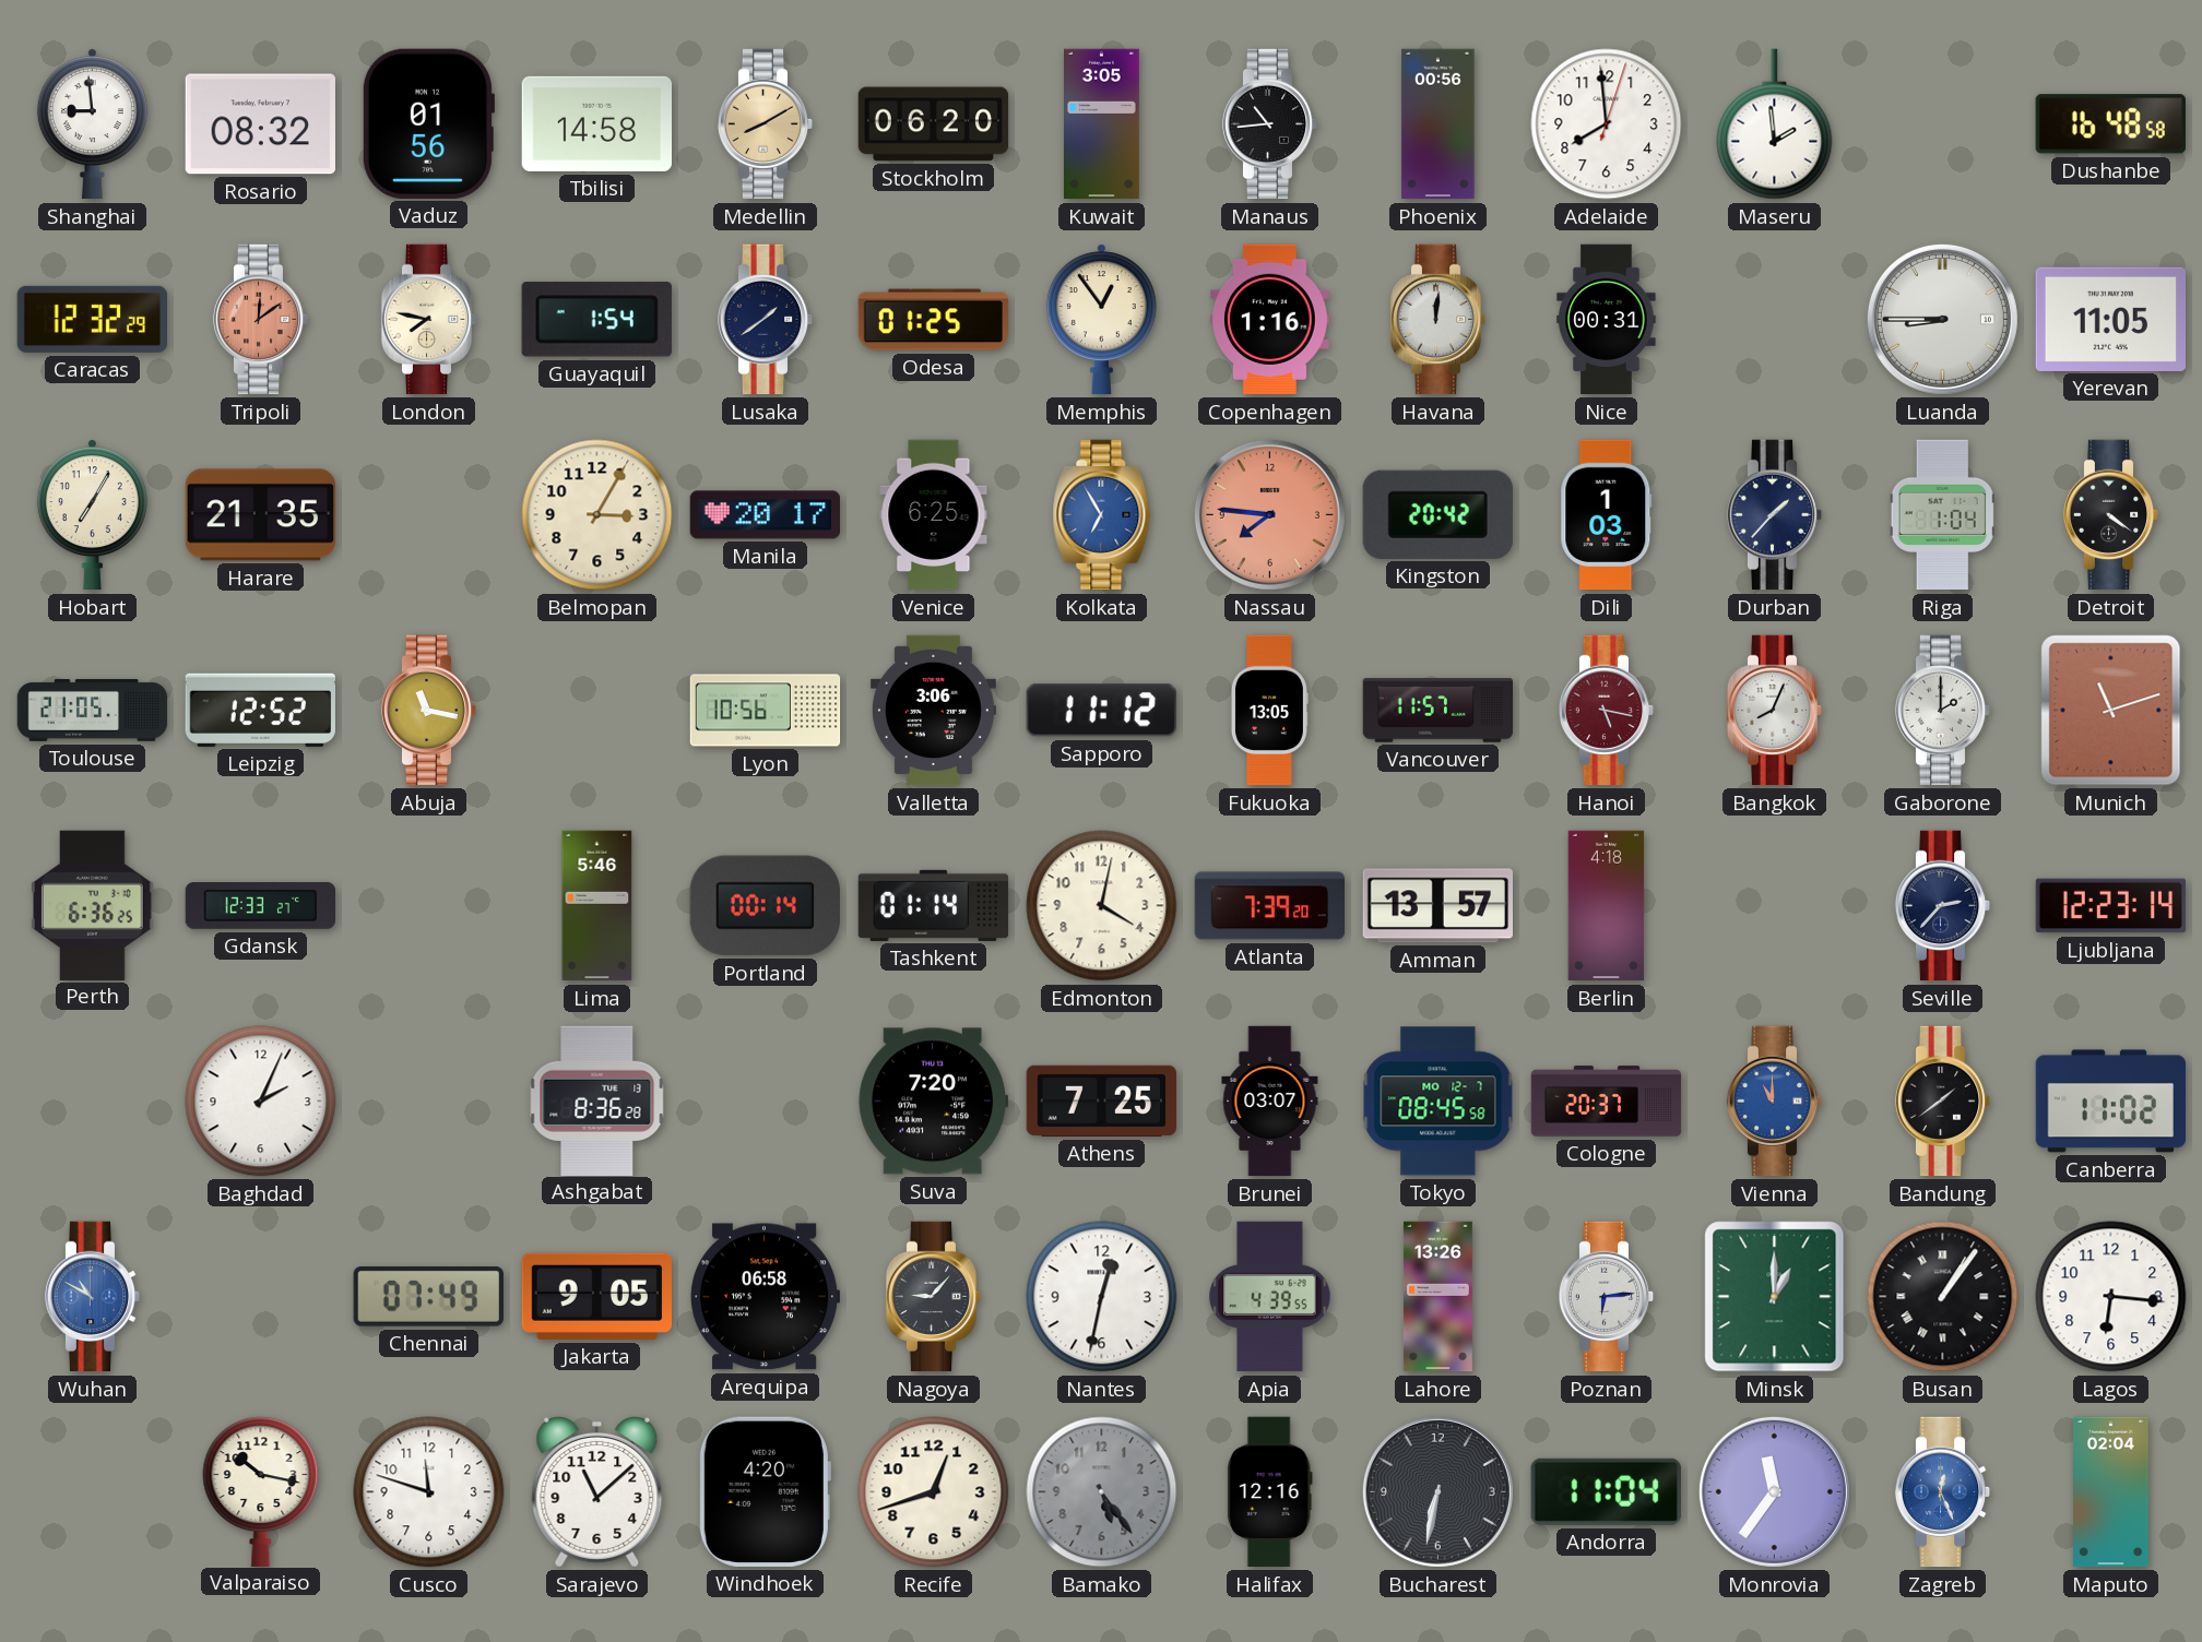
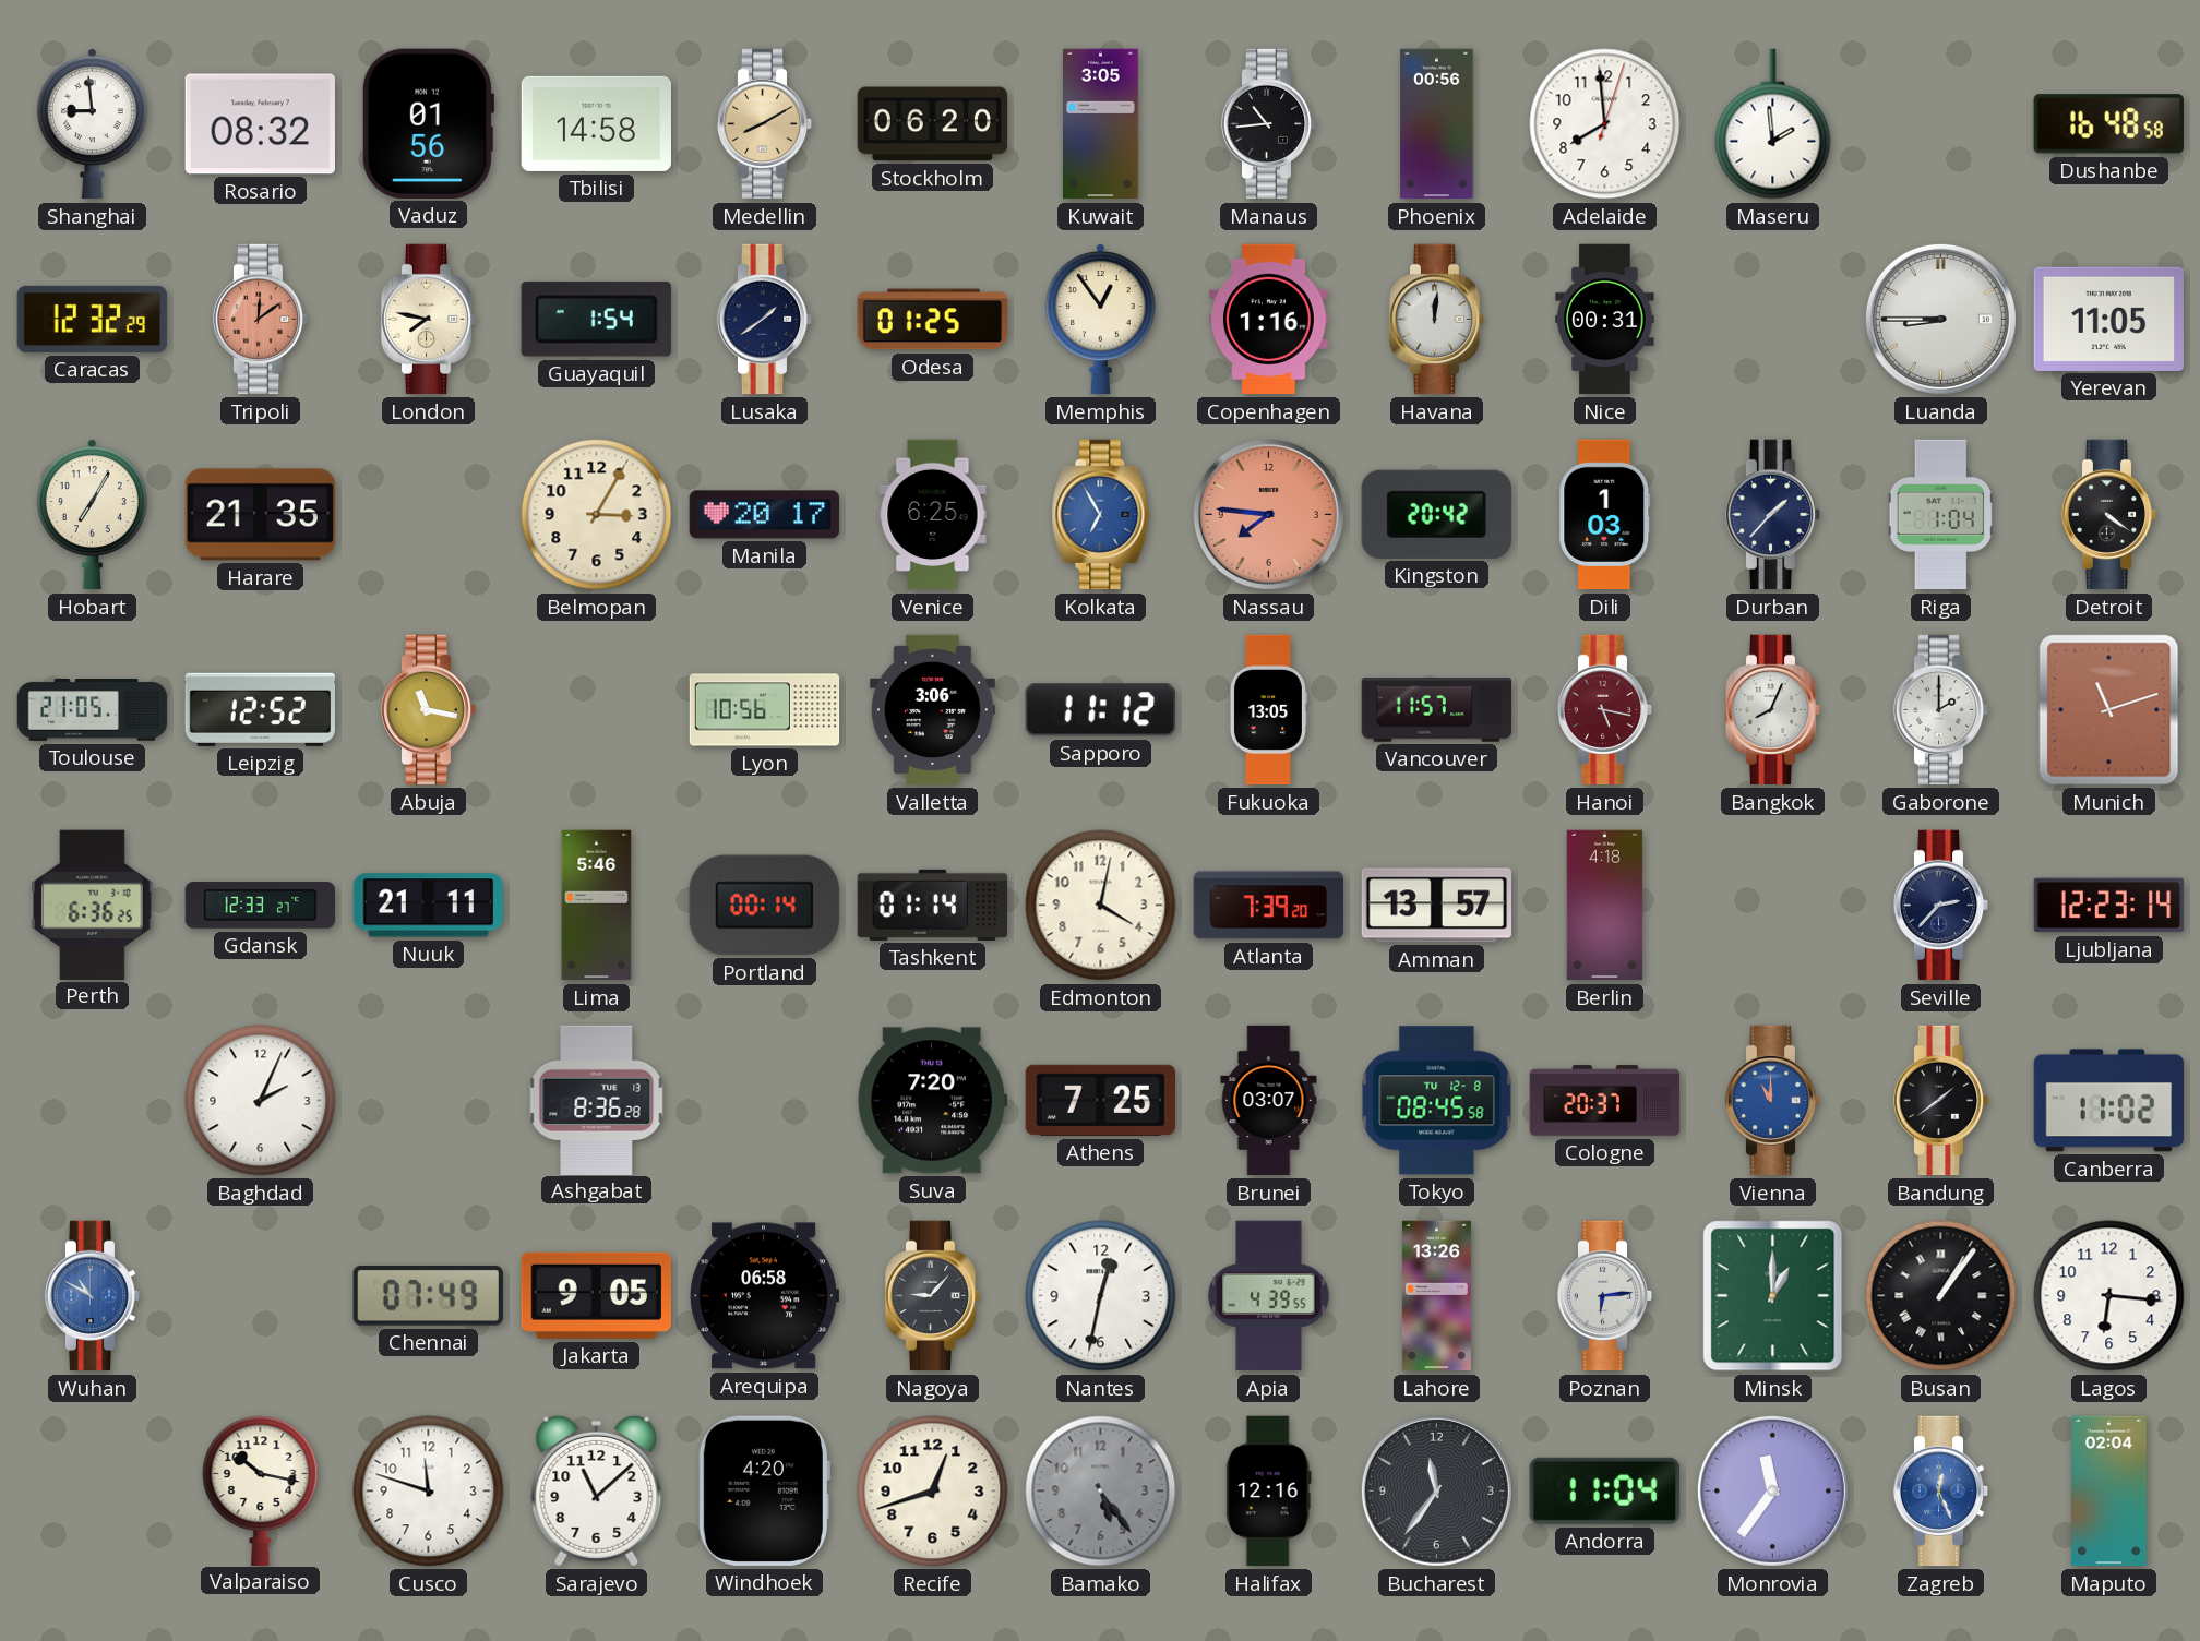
Nuuk: none -> 21:11 (429, 906)
Tokyo date: MO 12-7 -> TU 12-8 (1437, 1101)
Bucharest: 6:32 -> 11:36 (1436, 1490)
